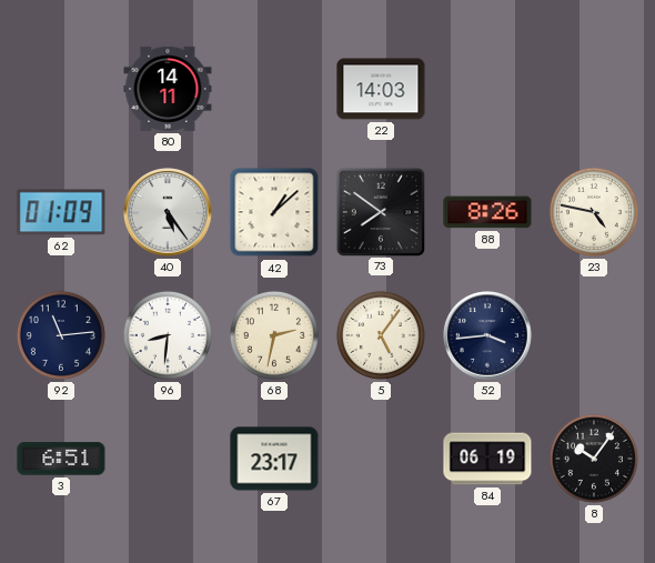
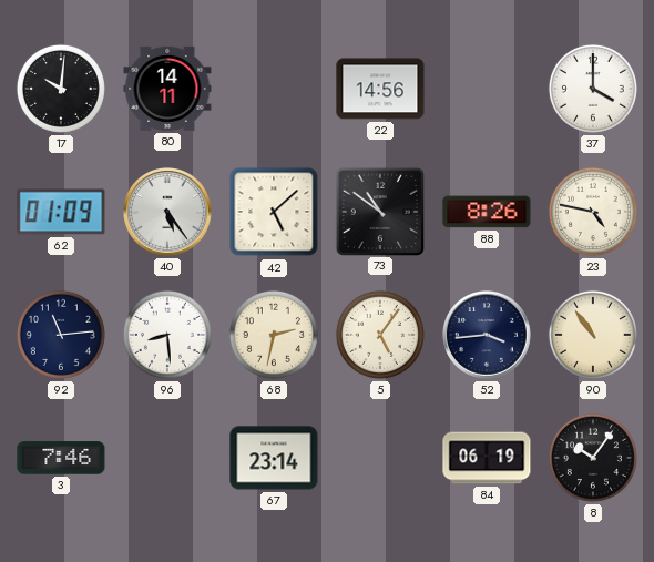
17: none -> 10:01 (61, 89)
22: 14:03 -> 14:56 (380, 89)
37: none -> 4:00 (593, 89)
42: 1:08 -> 5:08 (274, 212)
73: 7:51 -> 10:51 (379, 211)
96: 8:31 -> 8:29 (167, 335)
90: none -> 10:54 (593, 335)
3: 6:51 -> 7:46 (61, 458)
67: 23:17 -> 23:14 (274, 458)
